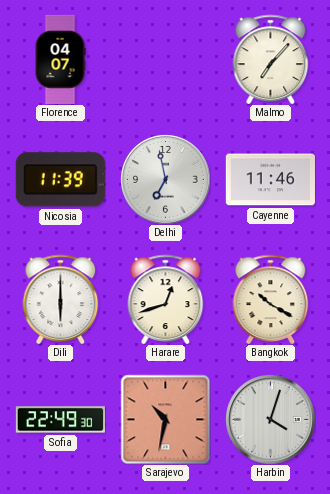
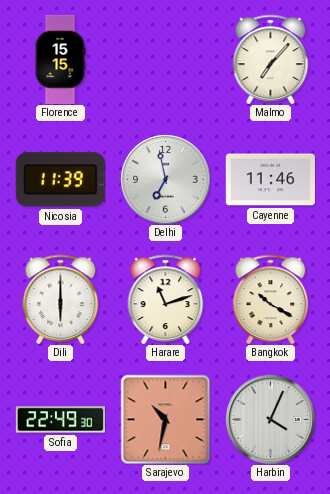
Florence: 04:07 -> 15:15 (60, 59)
Harare: 12:42 -> 11:12 (166, 299)
Harbin: 4:03 -> 4:04 (270, 419)
